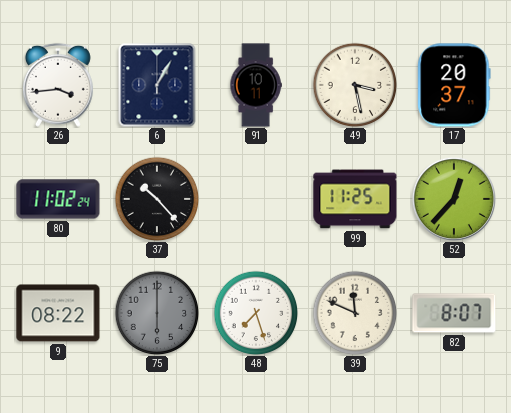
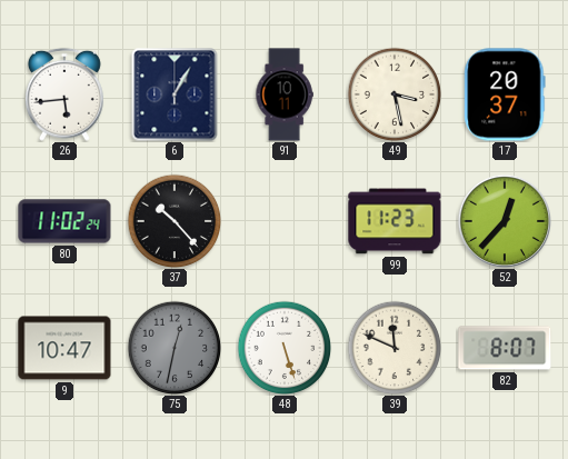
26: 3:44 -> 5:44 (64, 94)
99: 11:25 -> 11:23 (395, 221)
9: 08:22 -> 10:47 (64, 348)
75: 6:00 -> 12:32 (175, 348)
48: 7:27 -> 5:27 (285, 348)
